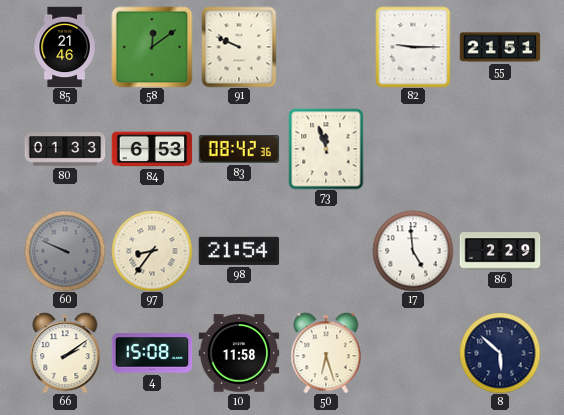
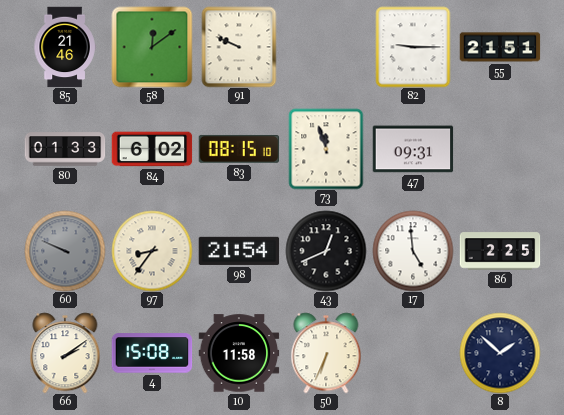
84: 6:53 -> 6:02 (152, 149)
83: 08:42 -> 08:15 (239, 149)
47: none -> 09:31 (413, 149)
43: none -> 12:41 (326, 251)
86: 2:29 -> 2:25 (500, 251)
50: 6:27 -> 6:34 (326, 353)
8: 5:52 -> 1:52 (500, 353)
